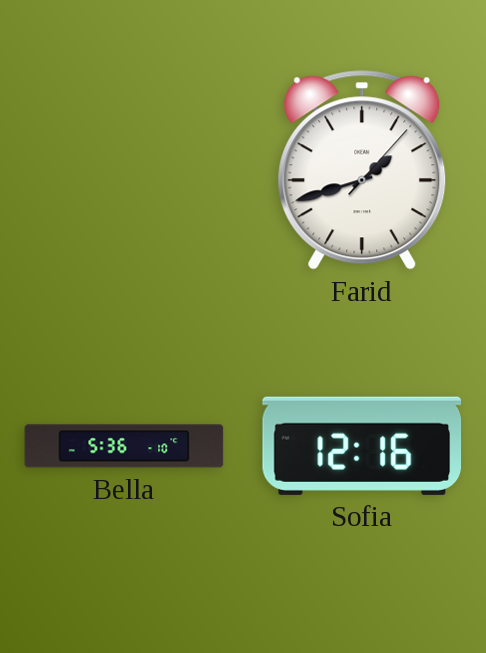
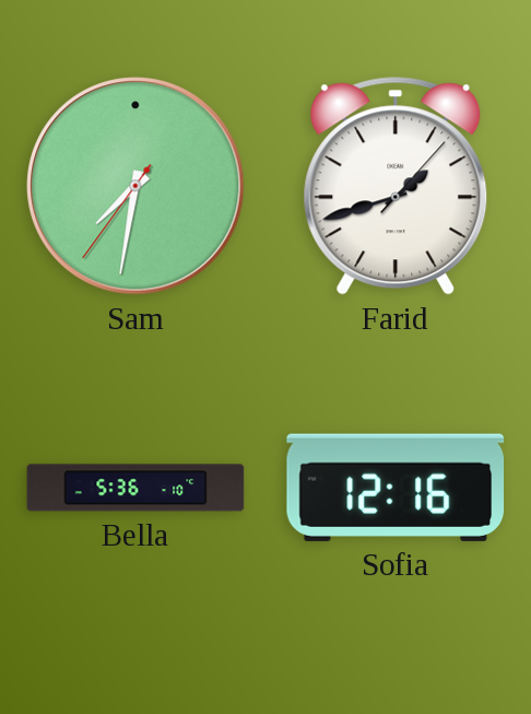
Sam: none -> 7:31 (135, 186)
